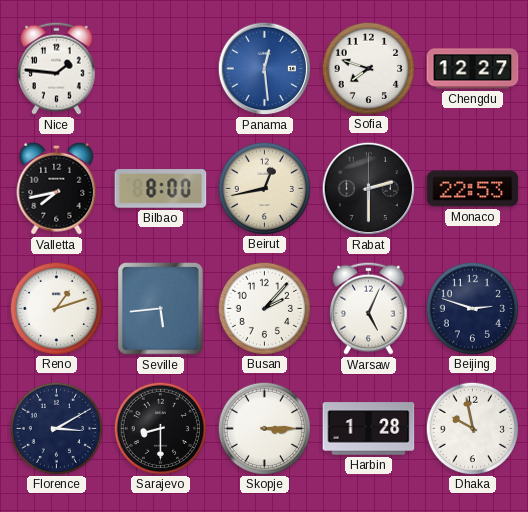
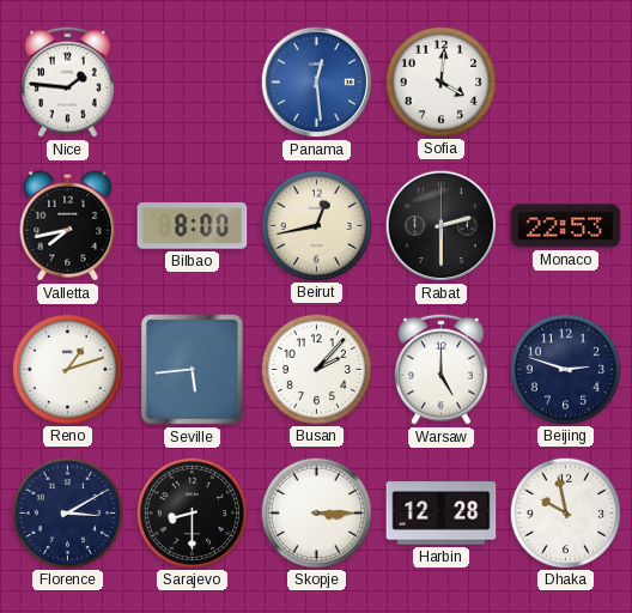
Sofia: 7:48 -> 4:01 (440, 81)
Chengdu: 12:27 -> none (473, 69)
Warsaw: 5:04 -> 5:00 (442, 369)
Harbin: 1:28 -> 12:28 (442, 514)
